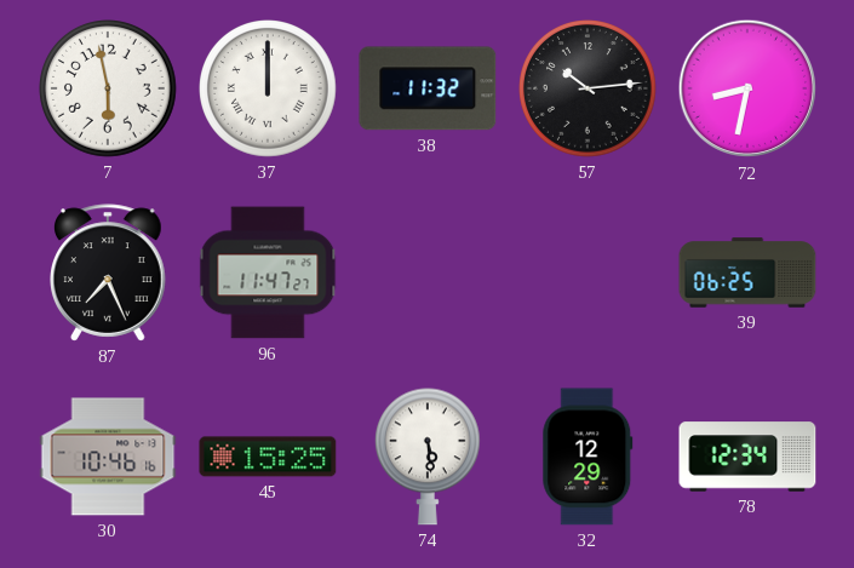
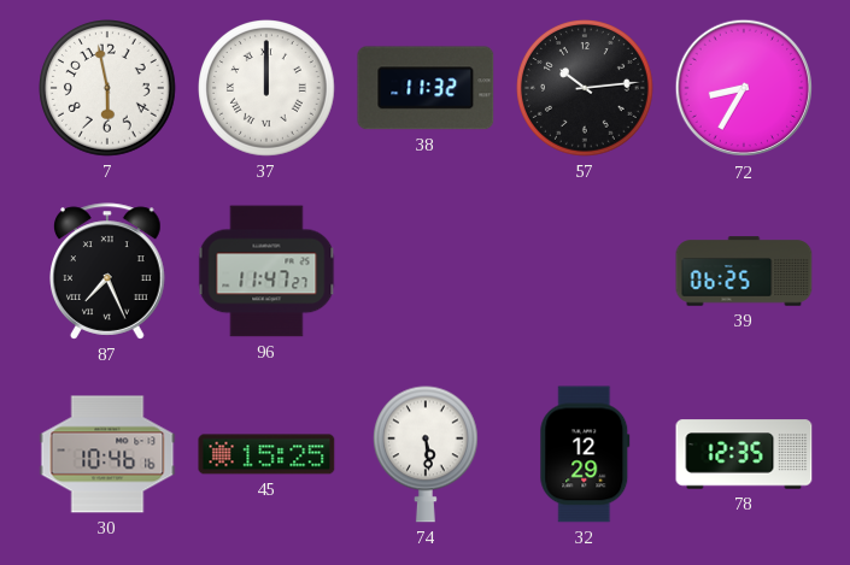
72: 8:32 -> 8:35 (744, 88)
78: 12:34 -> 12:35 (744, 454)
